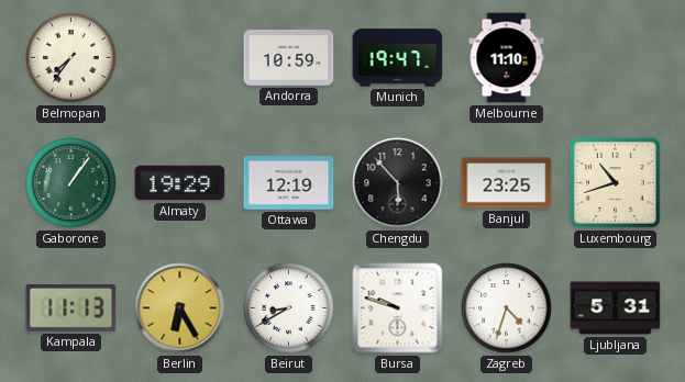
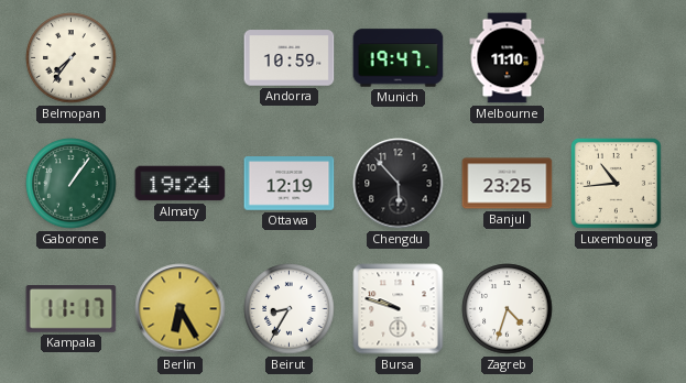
Almaty: 19:29 -> 19:24 (181, 184)
Luxembourg: 10:42 -> 10:44 (617, 184)
Kampala: 11:13 -> 11:17 (72, 309)
Beirut: 8:40 -> 8:35 (290, 309)
Ljubljana: 5:31 -> none (616, 308)
